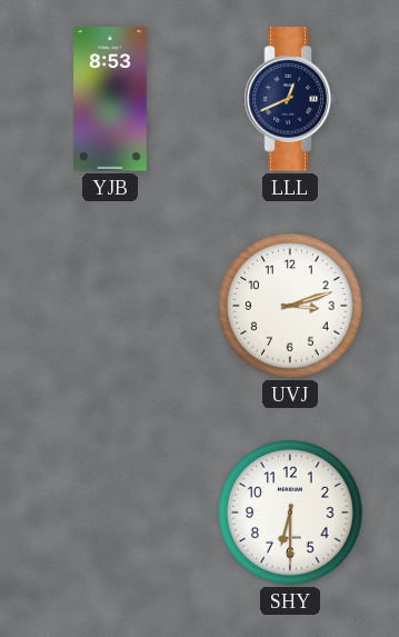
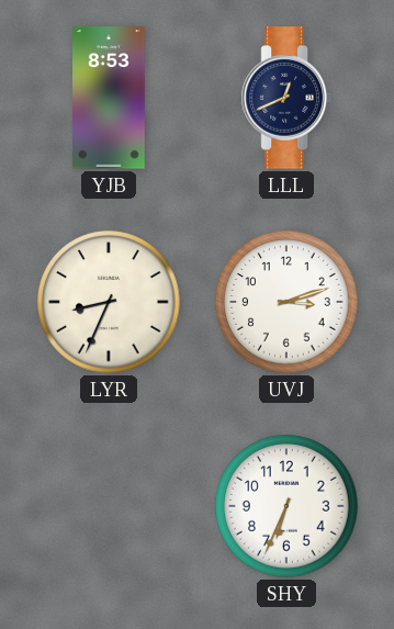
LYR: none -> 8:34 (109, 302)
SHY: 6:30 -> 6:34 (286, 506)
